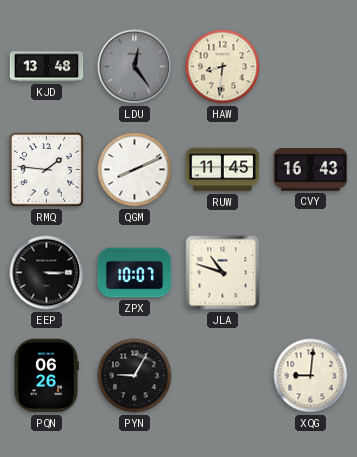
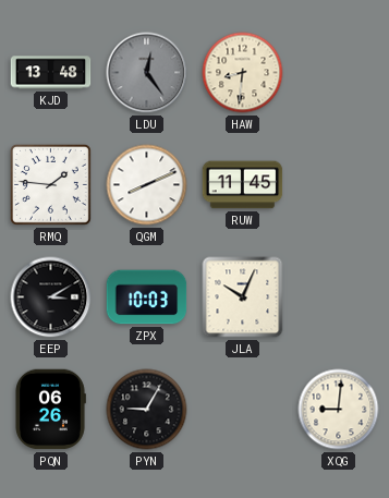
CVY: 16:43 -> none (311, 170)
EEP: 3:15 -> 3:10 (51, 297)
ZPX: 10:07 -> 10:03 (147, 297)
JLA: 10:48 -> 10:04 (243, 297)
